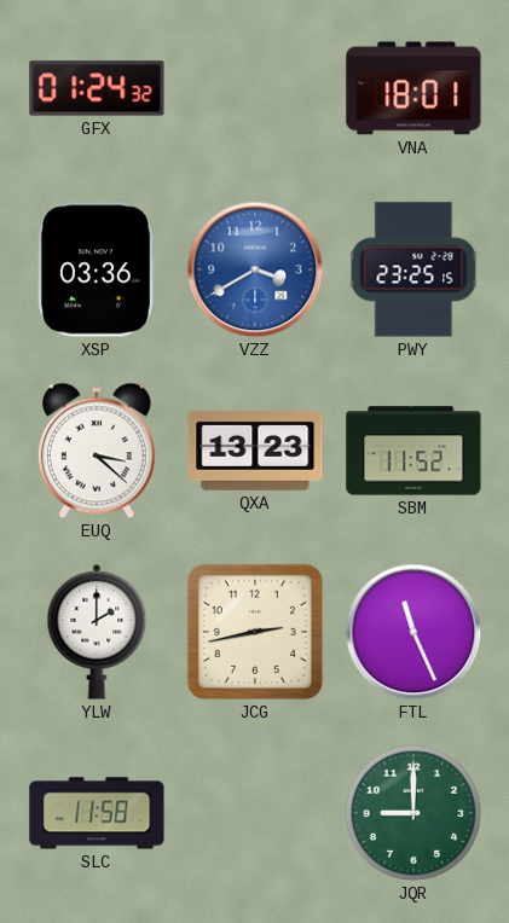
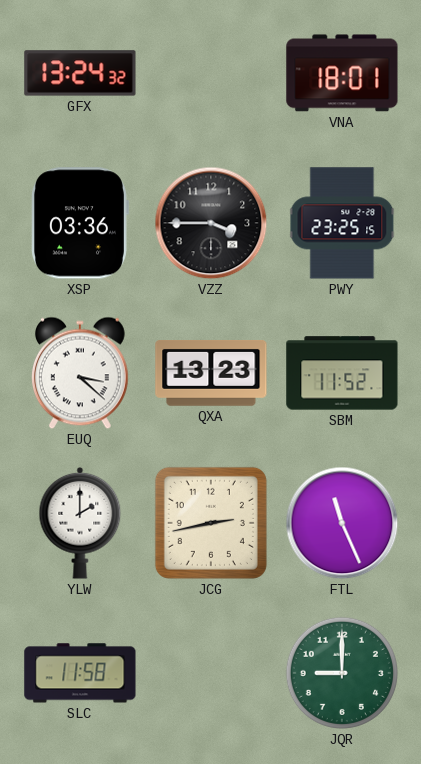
GFX: 01:24 -> 13:24 (80, 73)
VZZ: 3:40 -> 3:45 (211, 223)
VZZ dial: blue -> black (211, 223)
